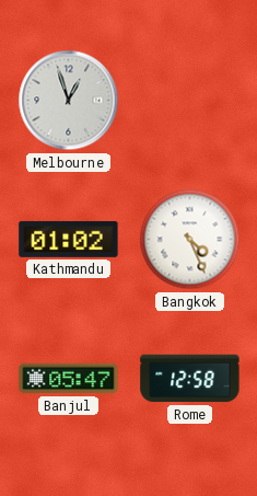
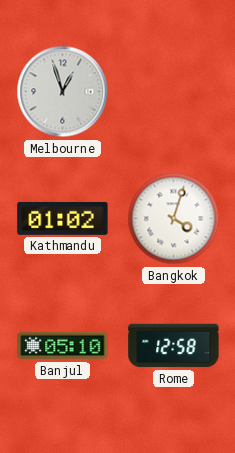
Bangkok: 4:26 -> 4:03 (174, 219)
Banjul: 05:47 -> 05:10 (63, 346)
